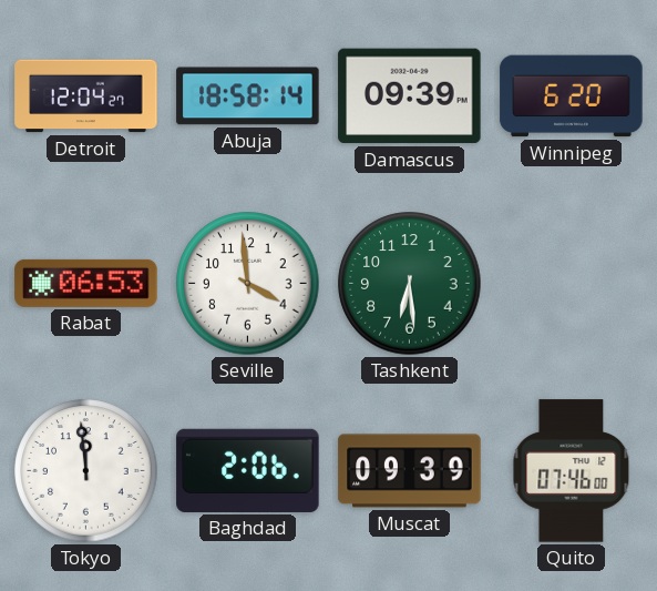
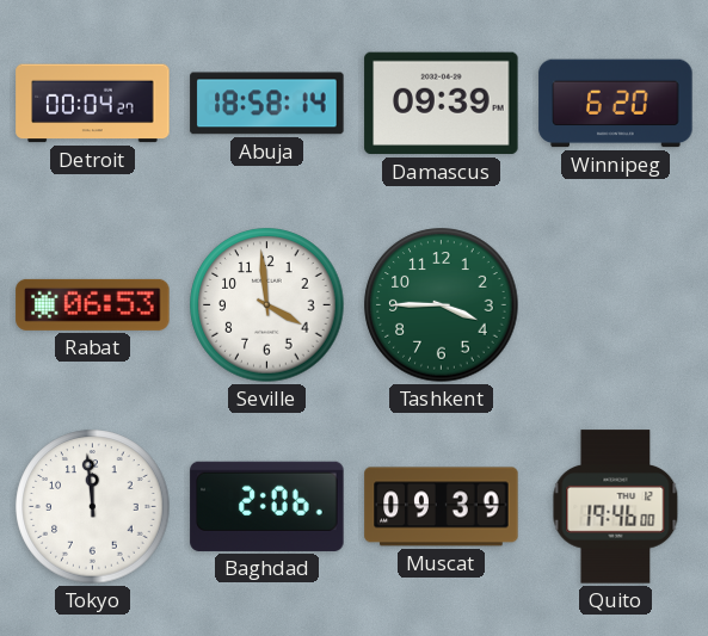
Detroit: 12:04 -> 00:04 (93, 104)
Tashkent: 6:29 -> 3:45 (442, 305)
Quito: 07:46 -> 19:46 (616, 507)
